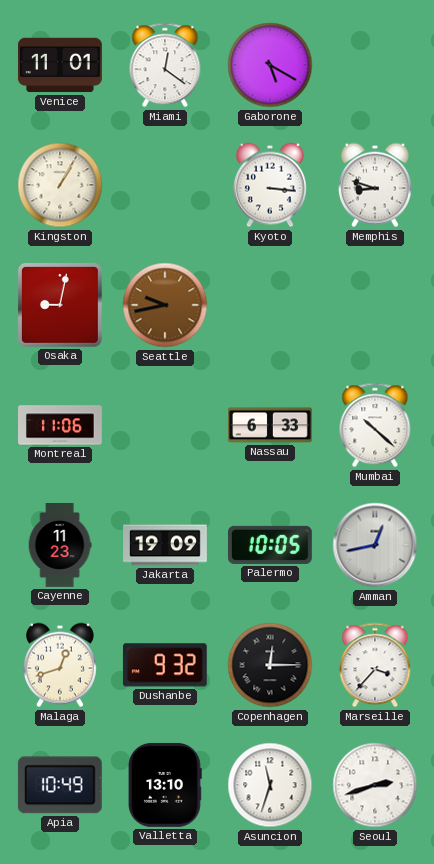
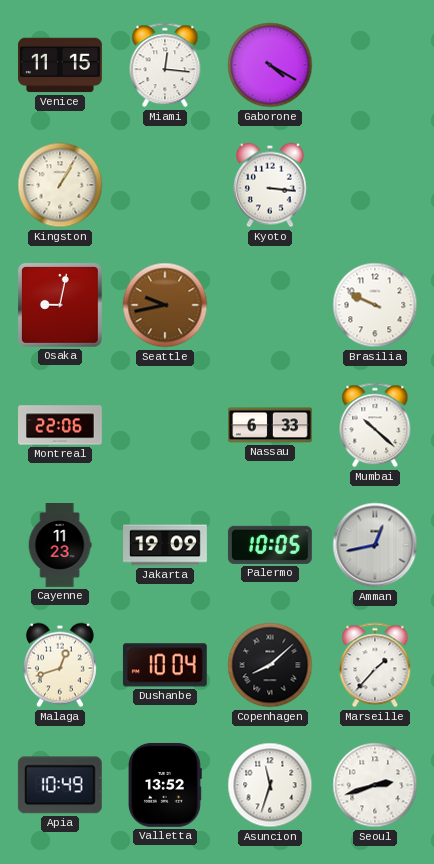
Venice: 11:01 -> 11:15 (61, 65)
Miami: 12:21 -> 12:16 (165, 65)
Gaborone: 5:20 -> 4:20 (270, 65)
Memphis: 8:48 -> none (375, 185)
Brasilia: none -> 9:49 (375, 305)
Montreal: 11:06 -> 22:06 (61, 425)
Dushanbe: 9:32 -> 10:04 (165, 665)
Copenhagen: 12:15 -> 8:08 (270, 665)
Marseille: 3:37 -> 1:37 (375, 665)
Valletta: 13:10 -> 13:52 (165, 785)
